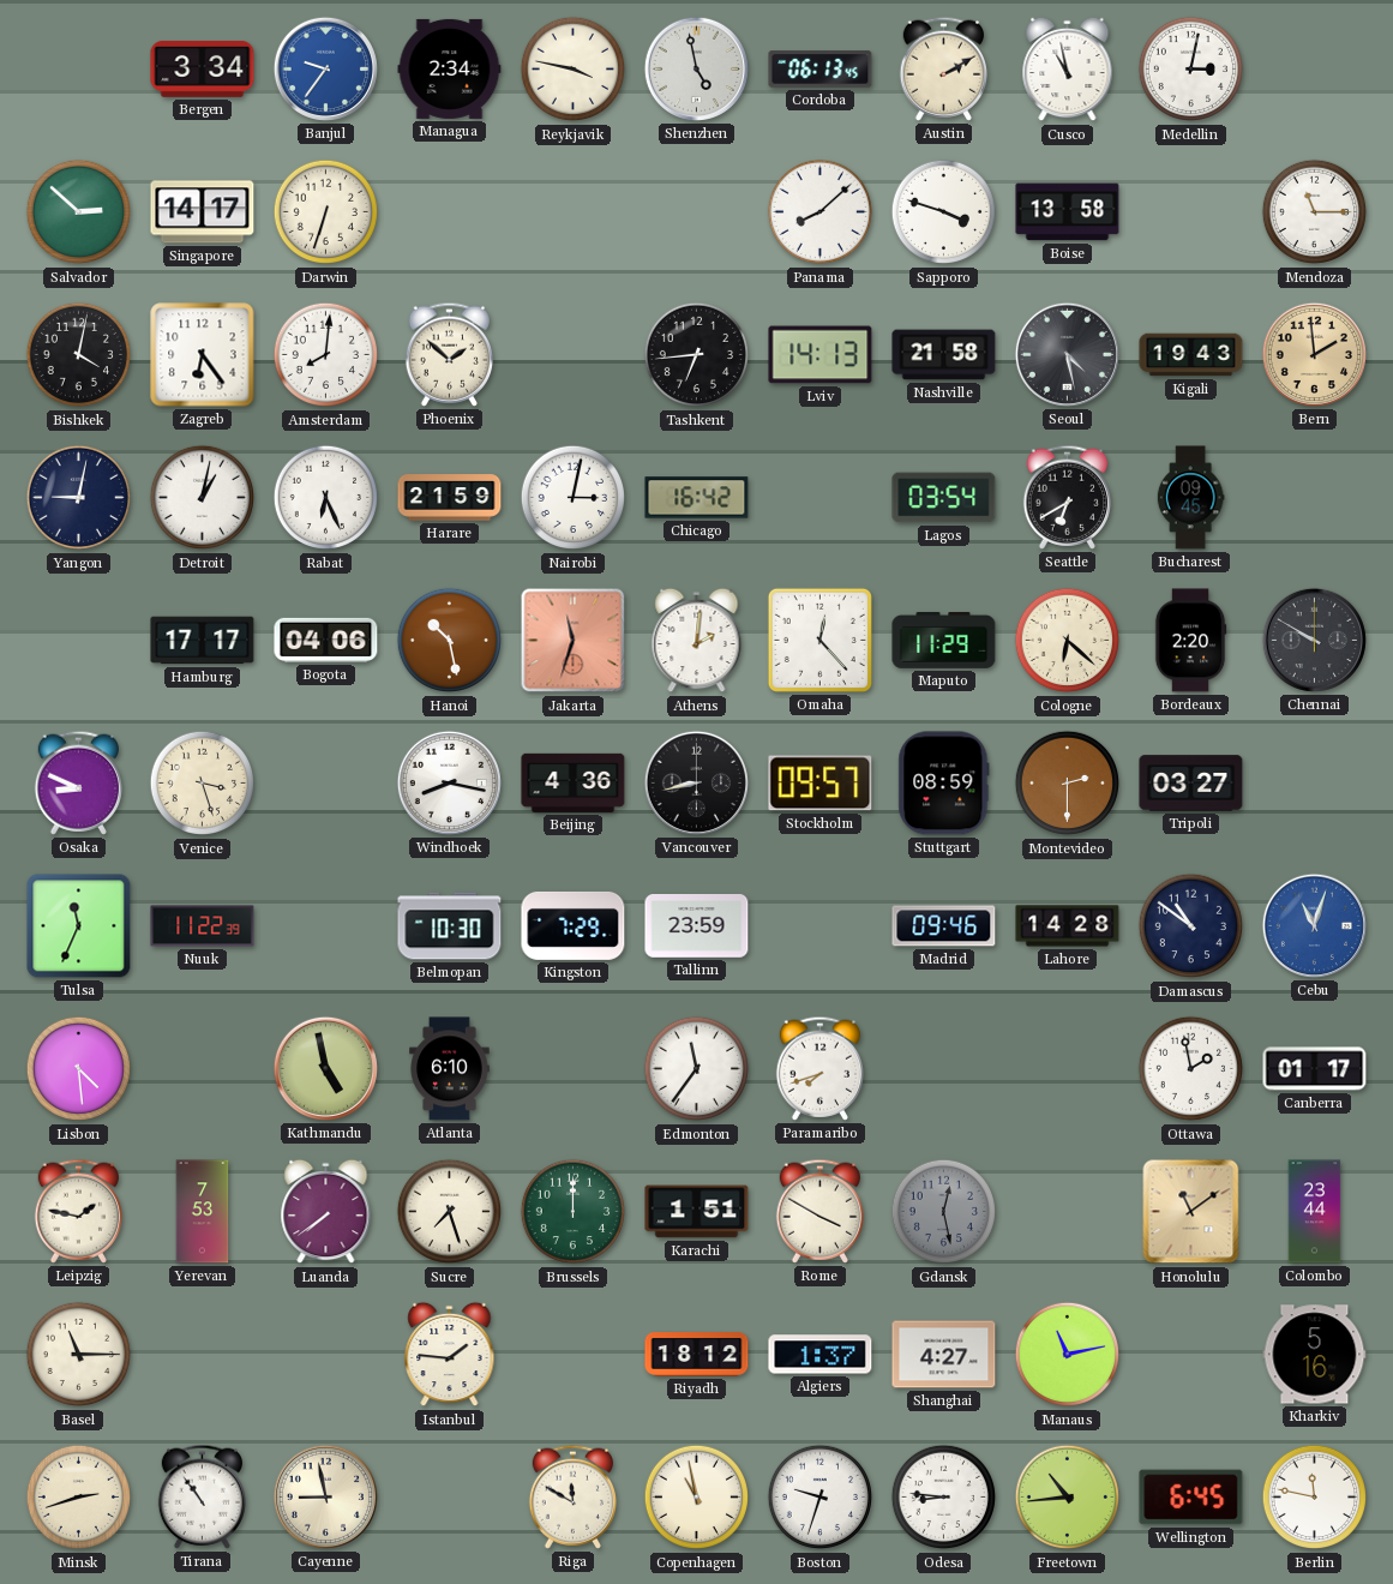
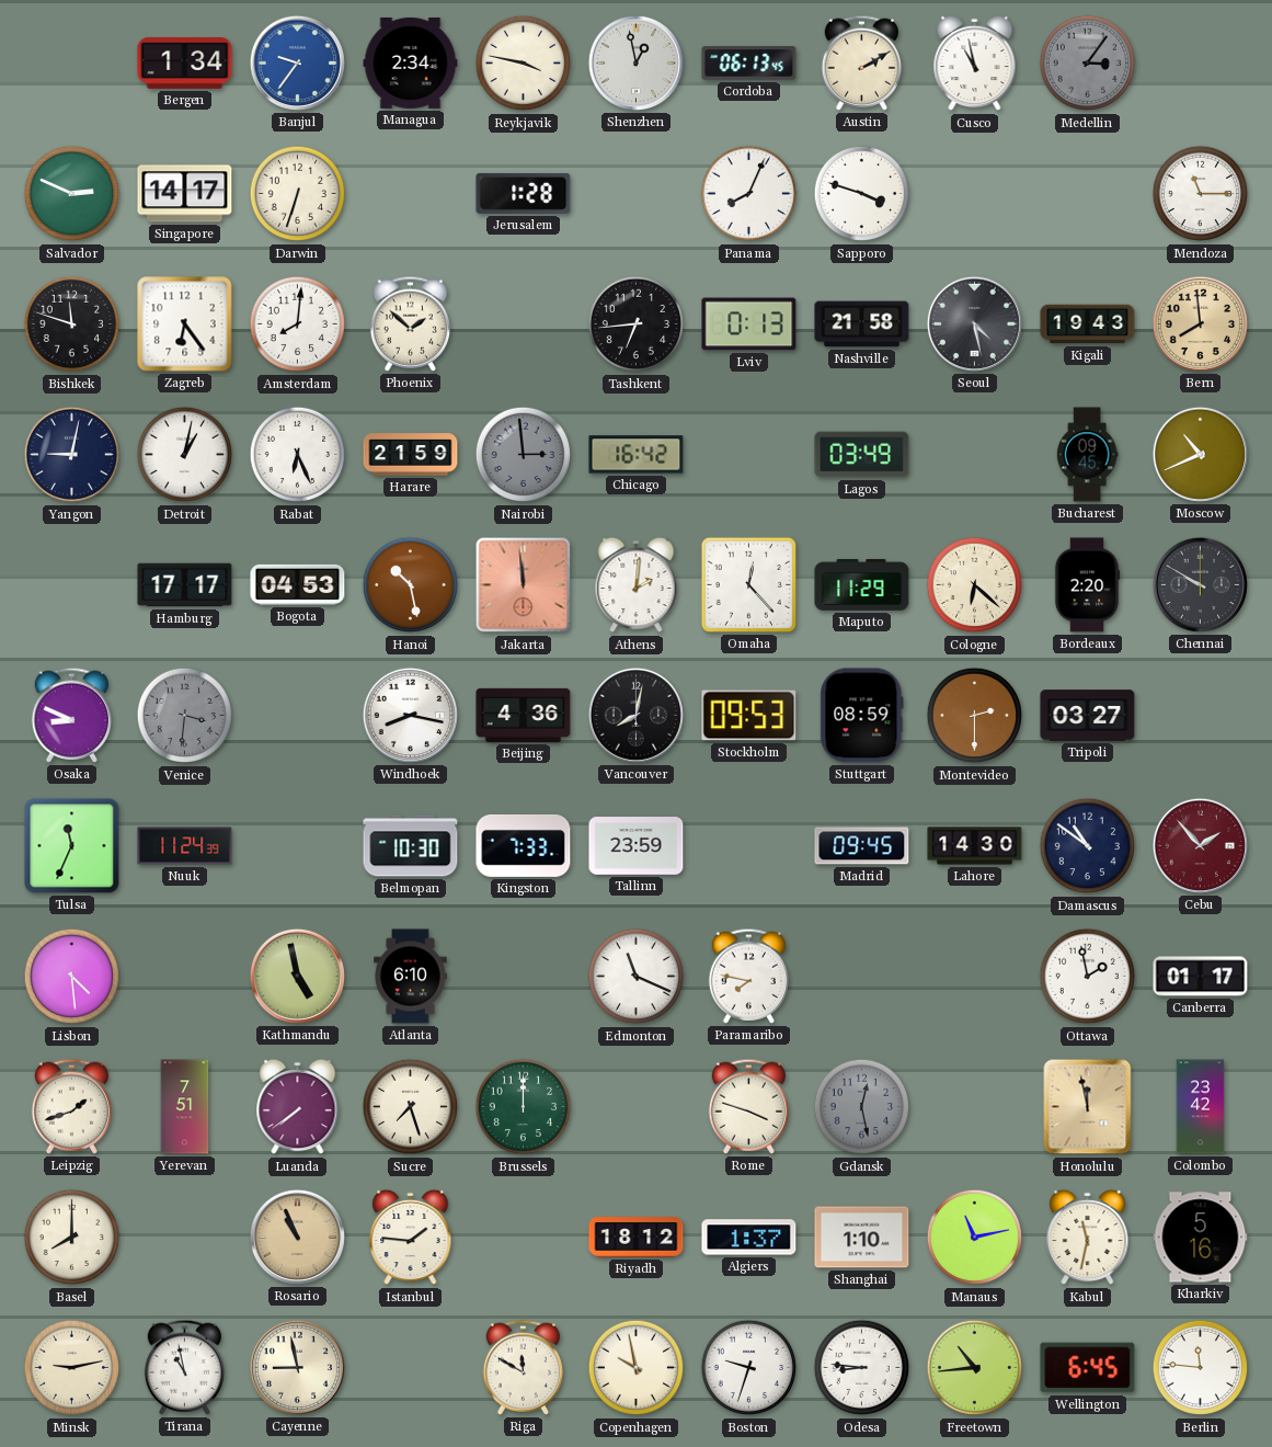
Bergen: 3:34 -> 1:34 (185, 64)
Shenzhen: 4:58 -> 12:58 (635, 62)
Medellin: 3:02 -> 3:06 (1088, 64)
Medellin dial: white -> grey (1088, 64)
Salvador: 2:52 -> 2:49 (72, 194)
Jerusalem: none -> 1:28 (524, 193)
Panama: 8:08 -> 8:04 (749, 194)
Boise: 13:58 -> none (1068, 212)
Bishkek: 4:02 -> 11:48 (72, 324)
Lviv: 14:13 -> 0:13 (749, 324)
Bern: 1:59 -> 7:59 (1200, 323)
Nairobi: 3:02 -> 2:59 (524, 455)
Nairobi dial: white -> grey (524, 455)
Lagos: 03:54 -> 03:49 (862, 455)
Seattle: 6:40 -> none (1068, 497)
Moscow: none -> 10:41 (1200, 454)
Bogota: 04:06 -> 04:53 (298, 584)
Jakarta: 11:33 -> 11:59 (524, 585)
Venice: 3:27 -> 3:31 (185, 716)
Venice dial: cream -> grey (185, 716)
Vancouver: 8:43 -> 8:02 (635, 715)
Stockholm: 09:57 -> 09:53 (749, 716)
Nuuk: 11:22 -> 11:24 (185, 846)
Kingston: 7:29 -> 7:33 (524, 845)
Madrid: 09:46 -> 09:45 (862, 846)
Lahore: 14:28 -> 14:30 (975, 846)
Cebu: 11:03 -> 1:53 (1200, 845)
Cebu dial: blue -> burgundy (1200, 845)
Edmonton: 11:36 -> 11:19 (637, 977)
Paramaribo: 7:42 -> 7:47 (749, 976)
Leipzig: 1:47 -> 1:42 (72, 1106)
Yerevan: 7:53 -> 7:51 (185, 1107)
Karachi: 1:51 -> none (697, 1212)
Rome: 3:50 -> 3:48 (749, 1106)
Honolulu: 11:09 -> 11:58 (1088, 1107)
Colombo: 23:44 -> 23:42 (1201, 1107)
Basel: 11:15 -> 8:00 (72, 1238)
Rosario: none -> 10:56 (297, 1237)
Shanghai: 4:27 -> 1:10 (862, 1238)
Kabul: none -> 11:32 (1088, 1238)
Minsk: 2:42 -> 9:13 (72, 1368)
Tirana: 10:54 -> 10:58 (185, 1367)
Copenhagen: 10:58 -> 9:58 (637, 1368)
Berlin: 11:47 -> 11:46 (1201, 1368)
